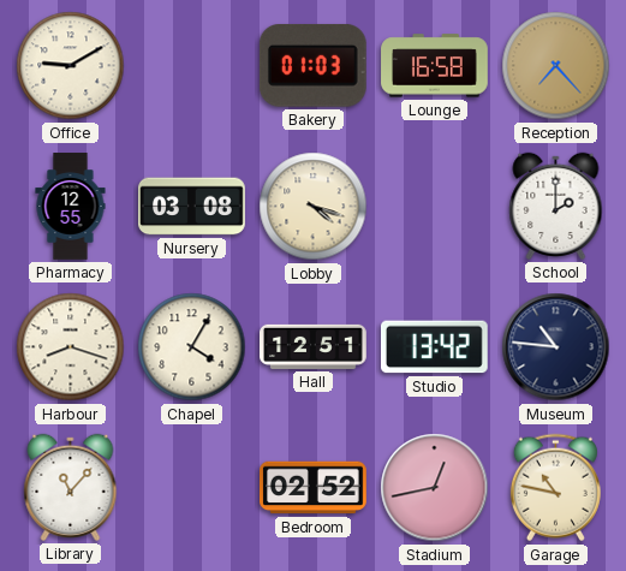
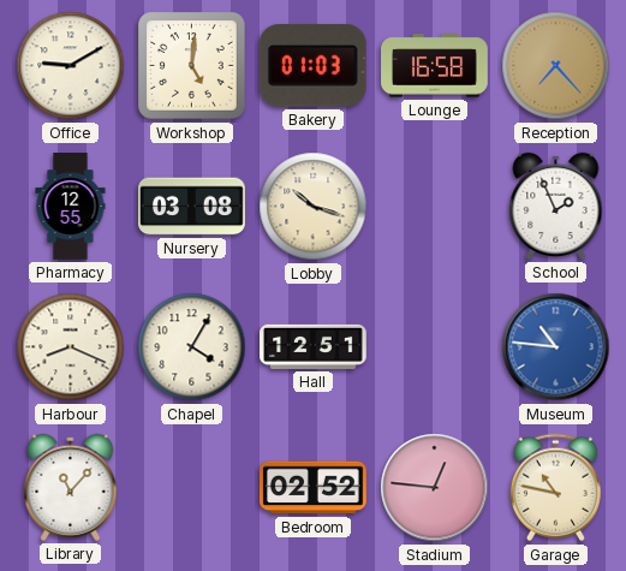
Workshop: none -> 5:01 (192, 66)
Lobby: 4:18 -> 10:18 (314, 207)
School: 2:00 -> 1:56 (556, 206)
Harbour: 8:18 -> 8:19 (71, 347)
Studio: 13:42 -> none (434, 347)
Museum dial: navy -> blue (556, 347)
Stadium: 12:43 -> 12:46 (435, 488)
